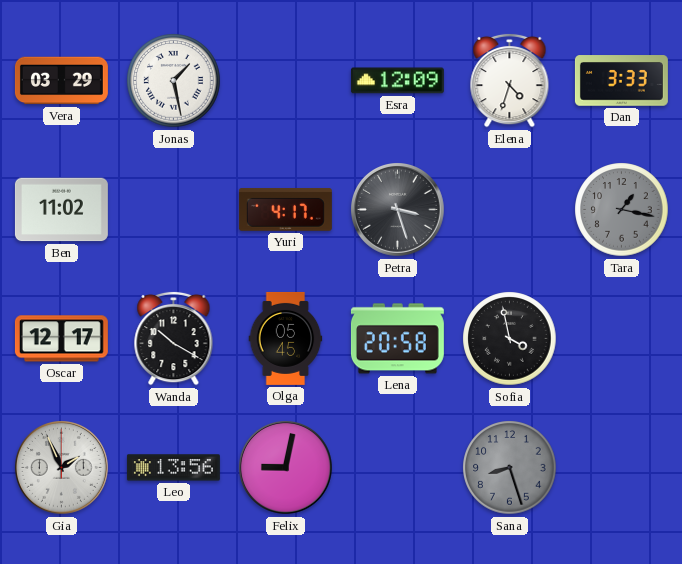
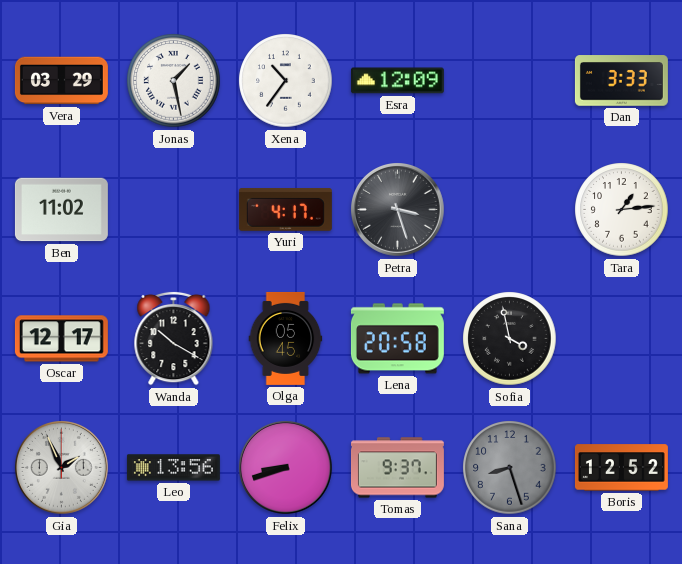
Xena: none -> 10:36 (286, 81)
Elena: 4:33 -> none (510, 80)
Tara: 1:17 -> 1:14 (622, 210)
Tara dial: grey -> white (622, 210)
Felix: 9:02 -> 8:42 (286, 468)
Tomas: none -> 9:37 (397, 468)
Boris: none -> 12:52 (621, 468)
